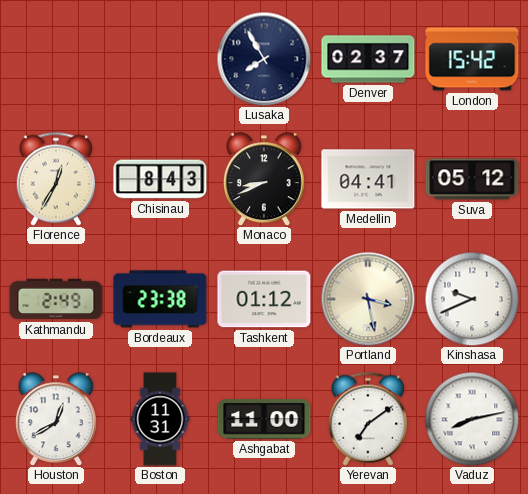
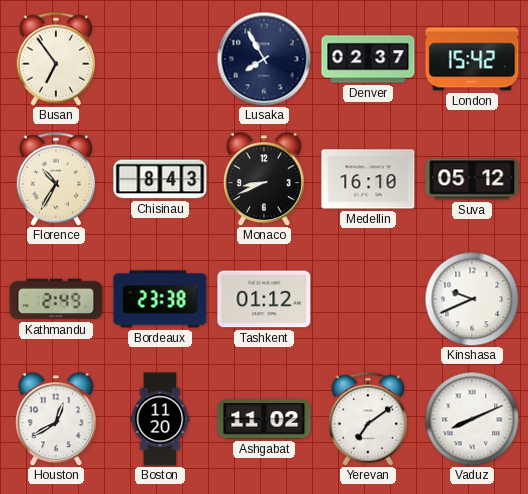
Busan: none -> 6:54 (56, 59)
Florence: 12:35 -> 10:35 (56, 179)
Medellin: 04:41 -> 16:10 (368, 179)
Portland: 3:28 -> none (368, 299)
Boston: 11:31 -> 11:20 (160, 419)
Ashgabat: 11:00 -> 11:02 (264, 419)
Vaduz: 8:13 -> 8:11 (472, 419)
